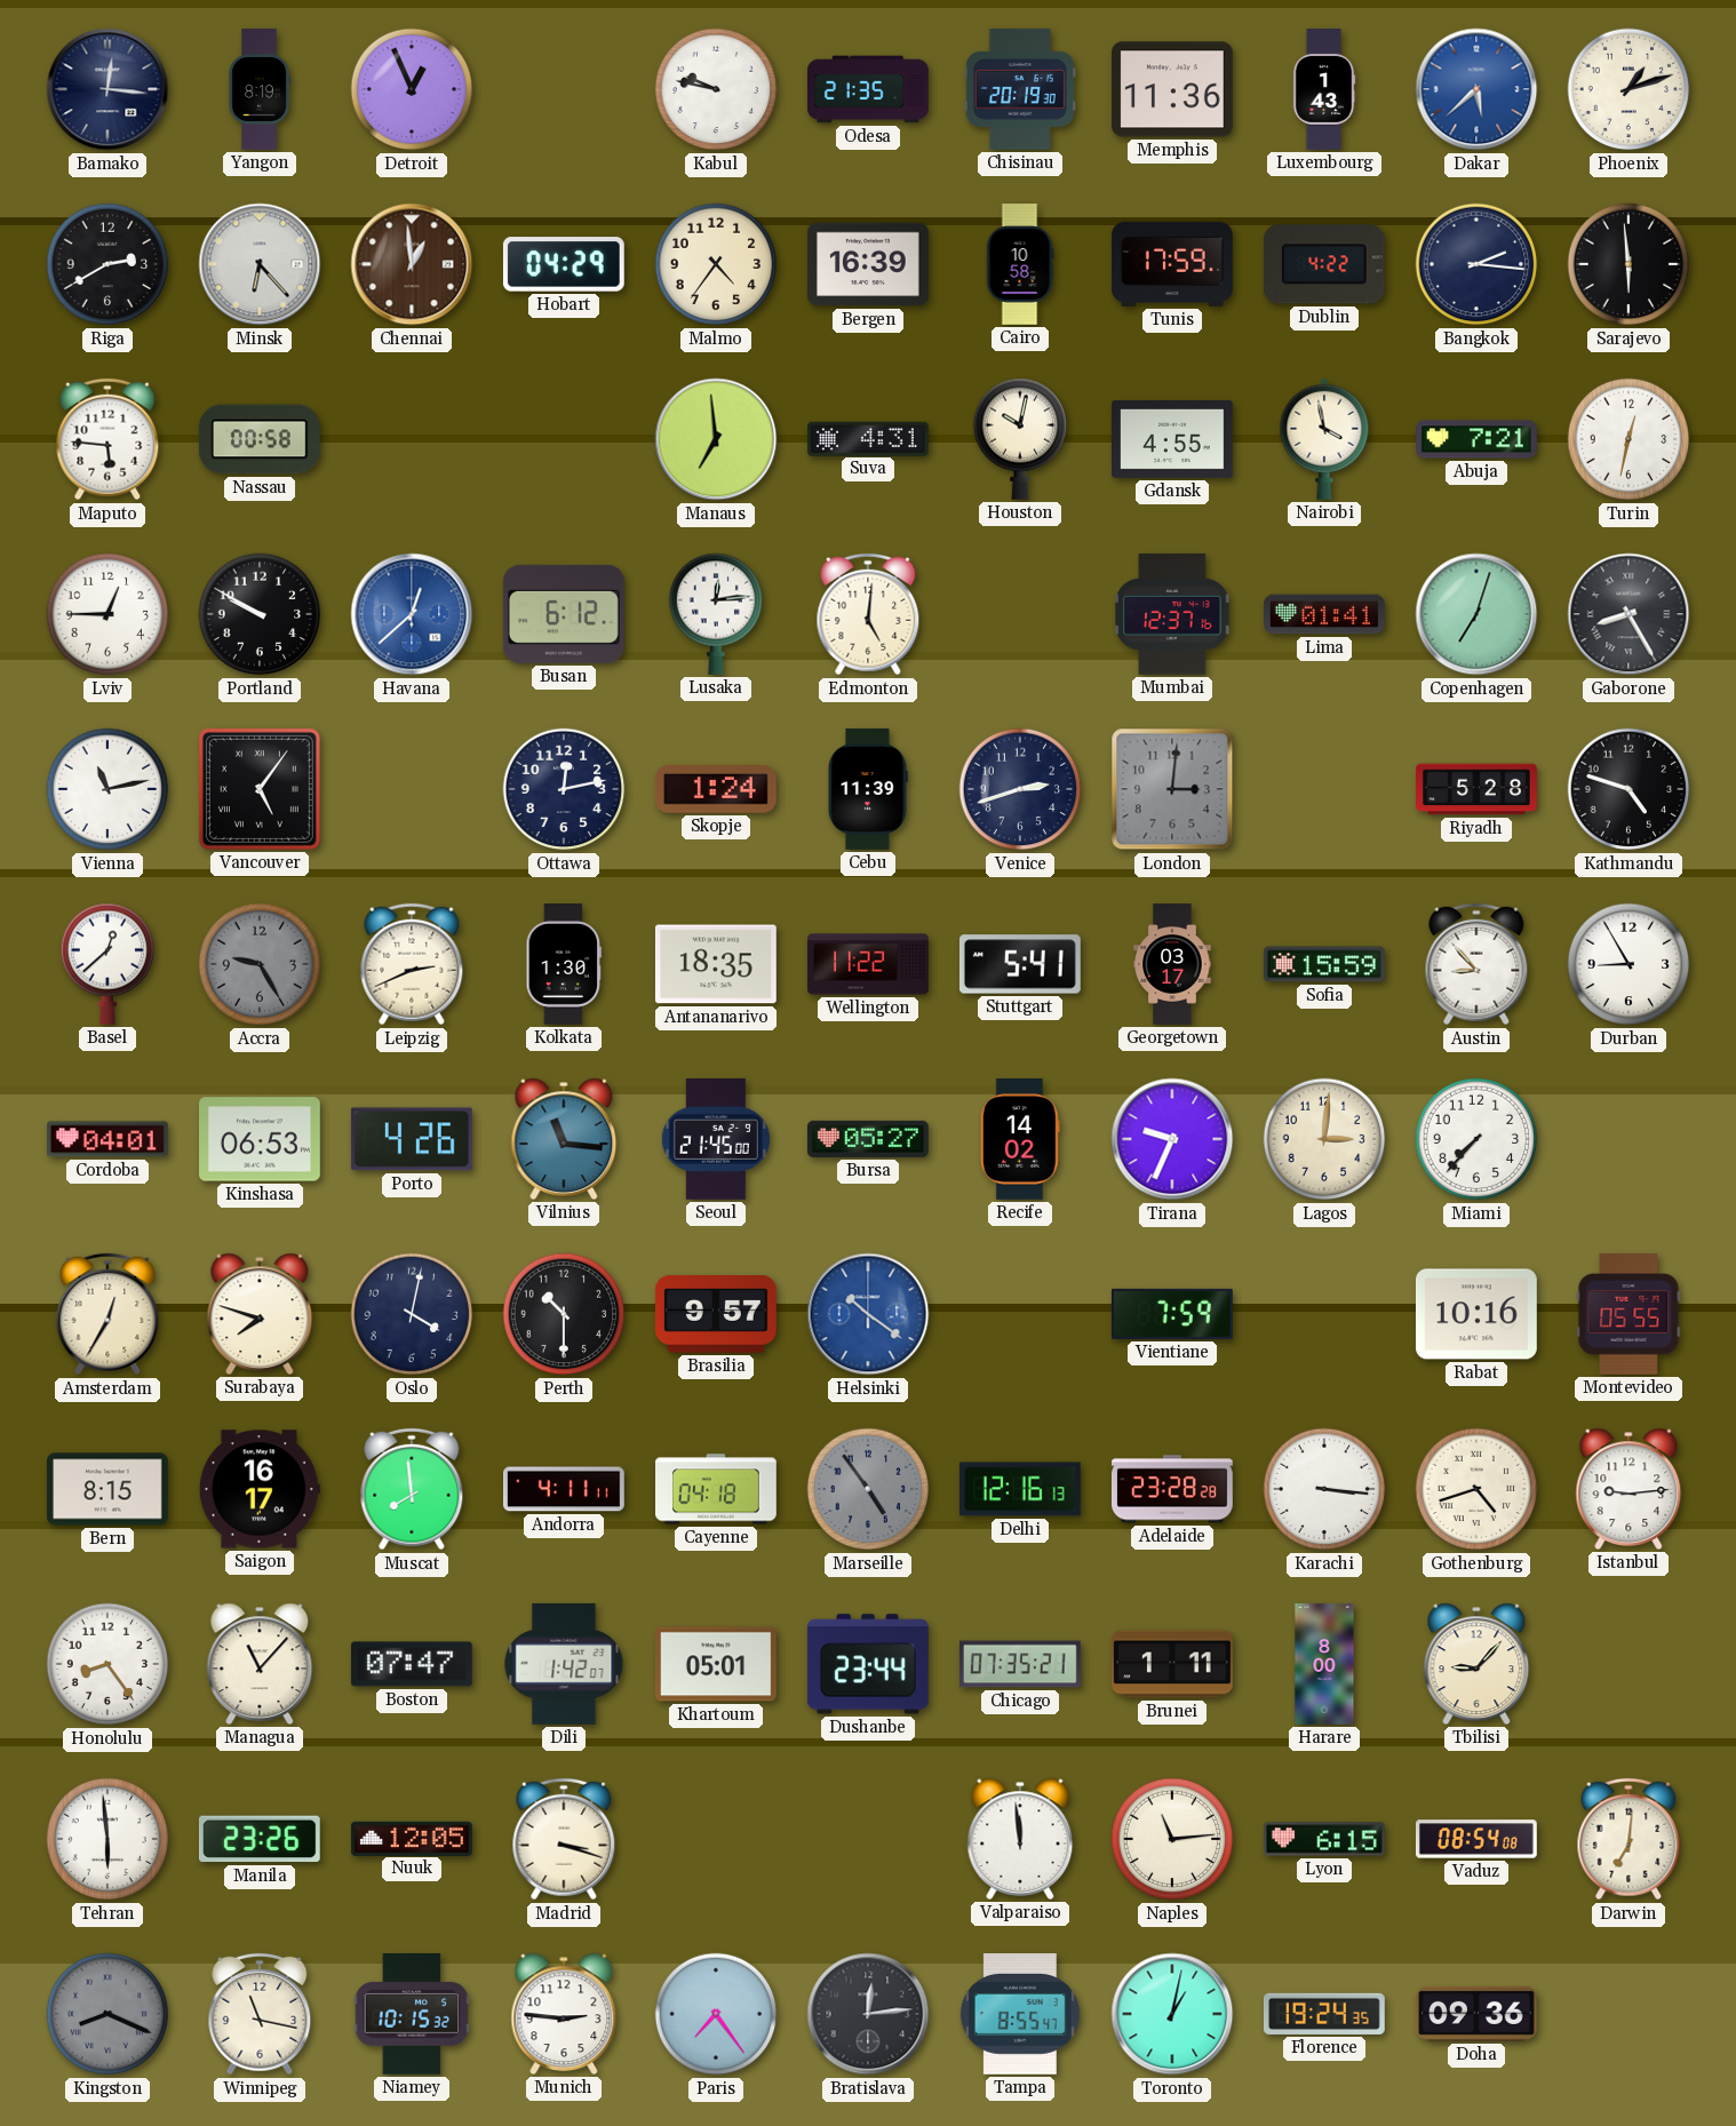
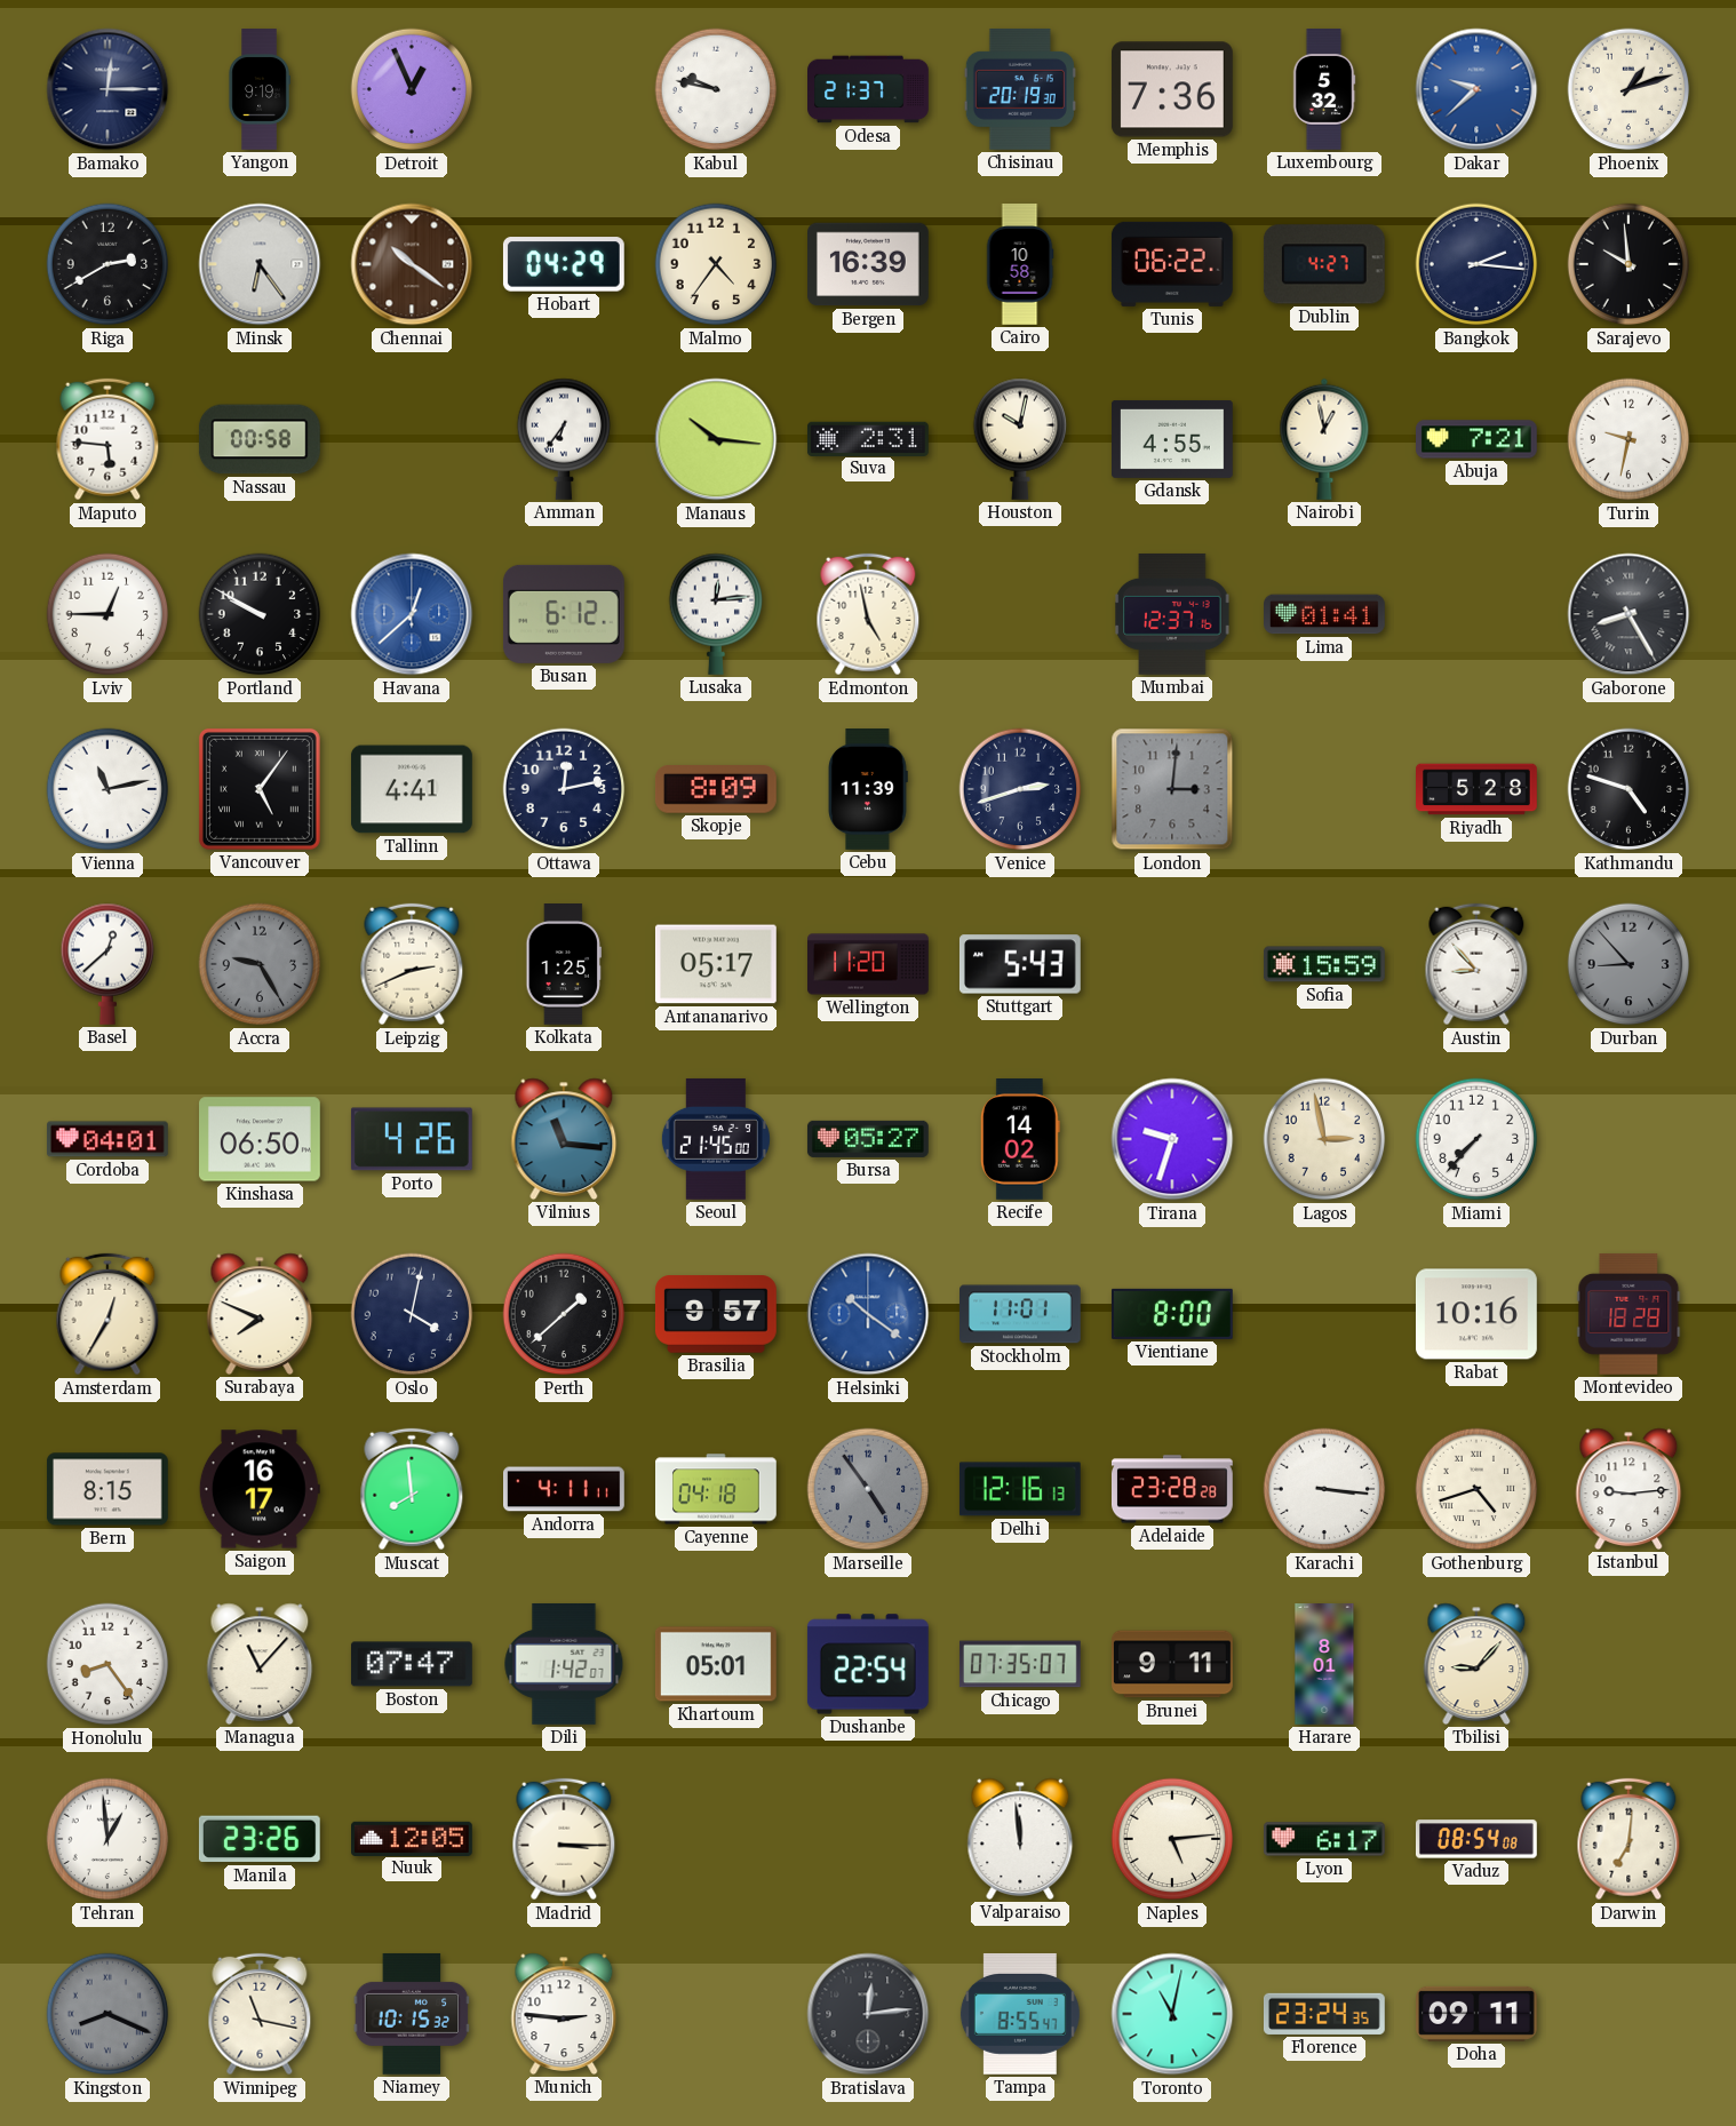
Bamako: 12:16 -> 12:15 (107, 89)
Yangon: 8:19 -> 9:19 (260, 89)
Odesa: 21:35 -> 21:37 (869, 89)
Memphis: 11:36 -> 7:36 (1172, 89)
Luxembourg: 1:43 -> 5:32 (1324, 90)
Dakar: 5:38 -> 9:38 (1476, 89)
Minsk: 6:23 -> 6:24 (260, 264)
Chennai: 12:59 -> 10:21 (412, 264)
Tunis: 17:59 -> 06:22 (1172, 264)
Dublin: 4:22 -> 4:27 (1324, 264)
Sarajevo: 5:59 -> 9:59 (1629, 264)
Amman: none -> 6:36 (564, 439)
Manaus: 6:59 -> 10:16 (716, 439)
Suva: 4:31 -> 2:31 (868, 438)
Nairobi: 3:58 -> 12:58 (1324, 439)
Turin: 12:32 -> 9:32 (1629, 439)
Edmonton: 5:01 -> 4:58 (868, 614)
Copenhagen: 7:03 -> none (1476, 614)
Tallinn: none -> 4:41 (412, 789)
Skopje: 1:24 -> 8:09 (716, 790)
Kolkata: 1:30 -> 1:25 (563, 965)
Antananarivo: 18:35 -> 05:17 (716, 964)
Wellington: 11:22 -> 11:20 (869, 964)
Stuttgart: 5:41 -> 5:43 (1020, 964)
Georgetown: 03:17 -> none (1172, 964)
Durban: 8:55 -> 8:53 (1629, 964)
Durban dial: white -> grey (1629, 964)
Kinshasa: 06:53 -> 06:50 (261, 1139)
Tirana: 9:34 -> 9:33 (1172, 1139)
Lagos: 3:01 -> 2:58 (1324, 1139)
Surabaya: 7:48 -> 7:49 (260, 1314)
Perth: 10:30 -> 1:38 (564, 1314)
Stockholm: none -> 11:01 (1021, 1314)
Vientiane: 7:59 -> 8:00 (1172, 1314)
Montevideo: 05:55 -> 18:28 (1629, 1314)
Dushanbe: 23:44 -> 22:54 (868, 1664)
Chicago: 07:35:21 -> 07:35:07 (1020, 1664)
Brunei: 1:11 -> 9:11 (1173, 1664)
Harare: 8:00 -> 8:01 (1324, 1665)
Tehran: 5:59 -> 12:59 (107, 1839)
Madrid: 3:18 -> 3:15 (564, 1839)
Naples: 11:14 -> 5:14 (1172, 1839)
Lyon: 6:15 -> 6:17 (1325, 1839)
Paris: 7:24 -> none (716, 2014)
Toronto: 1:02 -> 11:02 (1172, 2014)
Florence: 19:24 -> 23:24 (1324, 2014)
Doha: 09:36 -> 09:11 (1478, 2014)
